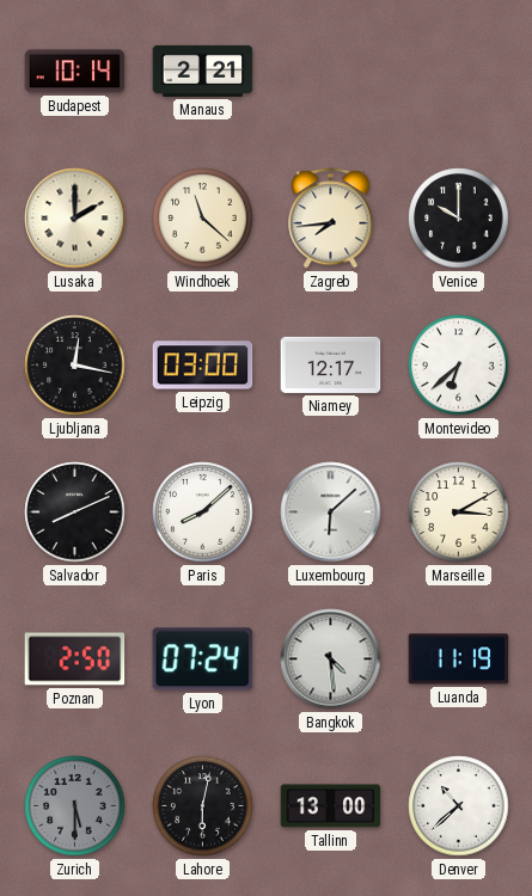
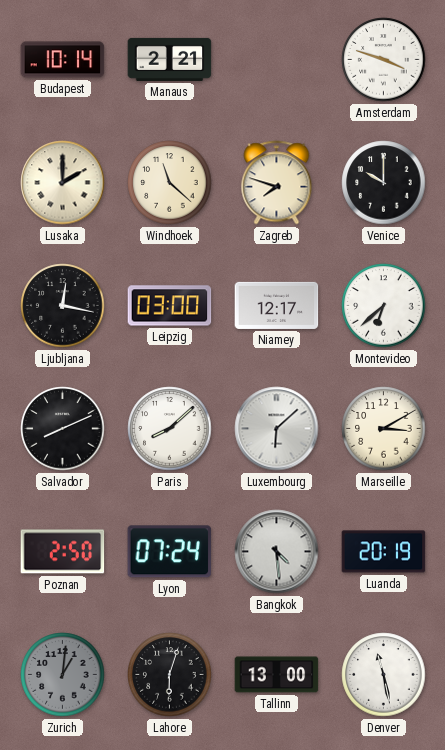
Amsterdam: none -> 3:48 (384, 60)
Zagreb: 7:44 -> 7:48 (277, 183)
Luanda: 11:19 -> 20:19 (384, 552)
Zurich: 5:30 -> 1:01 (63, 675)
Lahore: 6:02 -> 6:03 (170, 675)
Denver: 10:38 -> 11:28 (384, 675)
